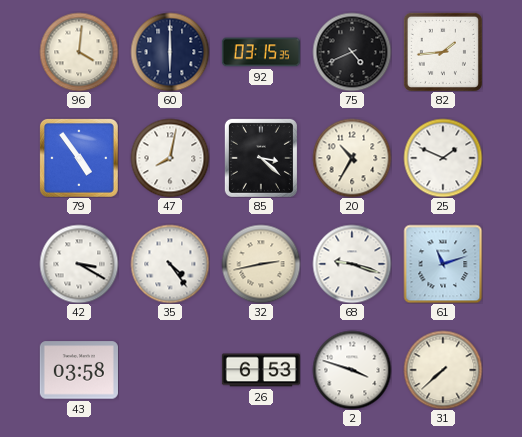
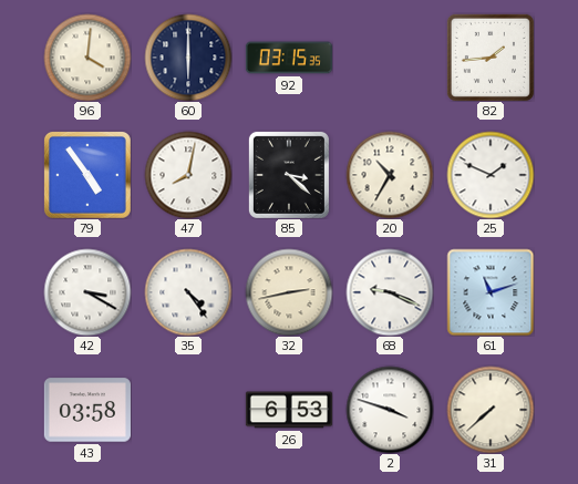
75: 4:41 -> none (352, 52)
68: 9:18 -> 9:19 (390, 292)
